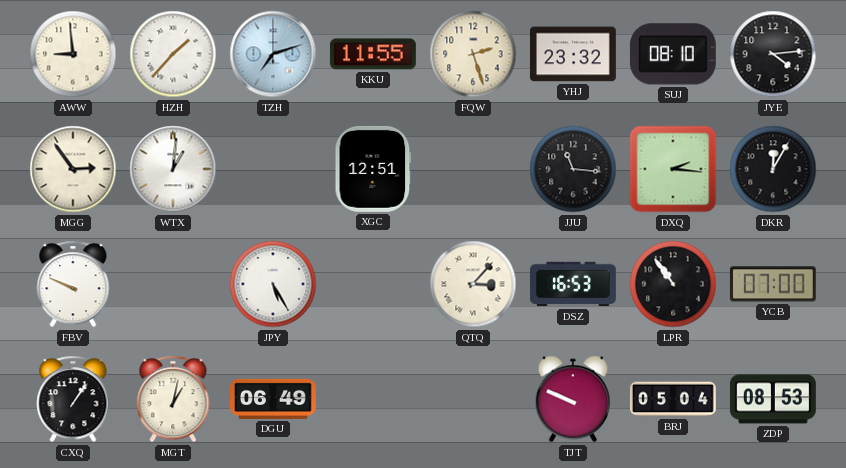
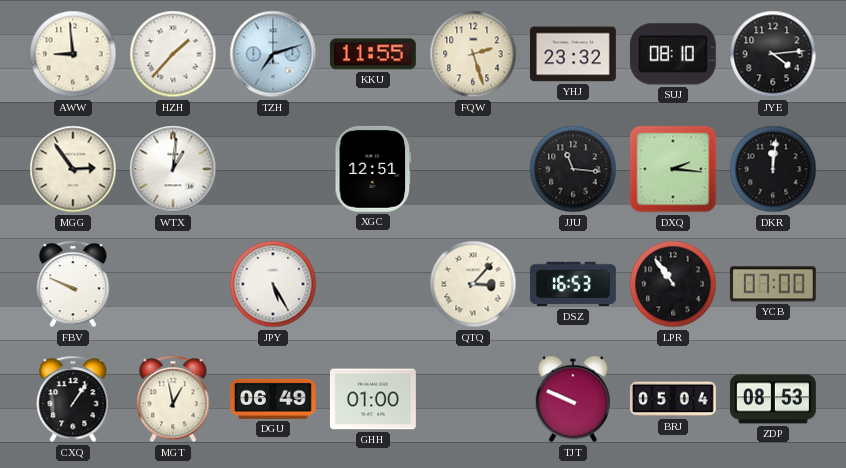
DKR: 12:05 -> 12:01 (773, 169)
MGT: 1:02 -> 12:58 (173, 399)
GHH: none -> 01:00 (373, 399)
